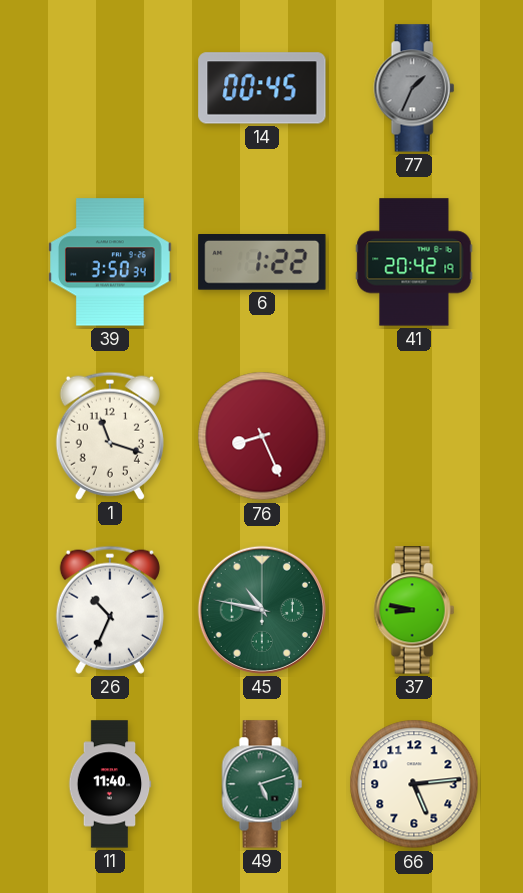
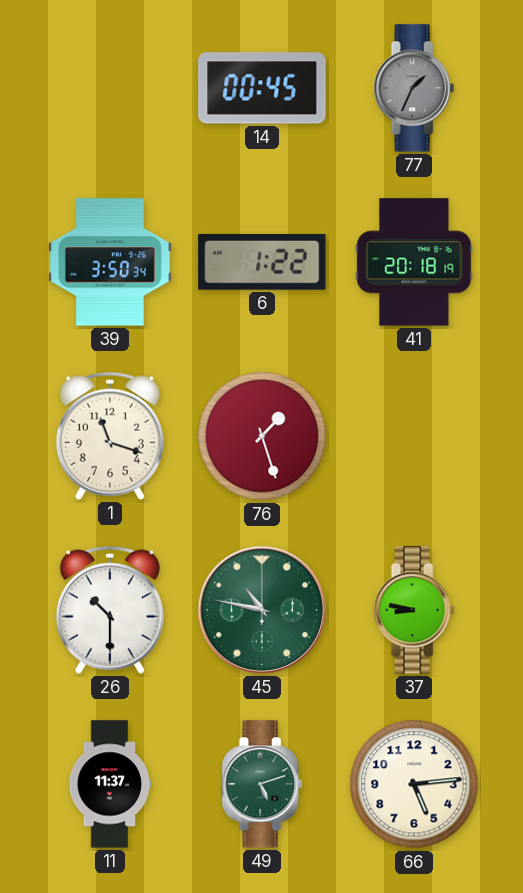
41: 20:42 -> 20:18 (414, 262)
76: 8:26 -> 1:27 (262, 436)
26: 10:34 -> 10:30 (110, 610)
11: 11:40 -> 11:37 (110, 784)
